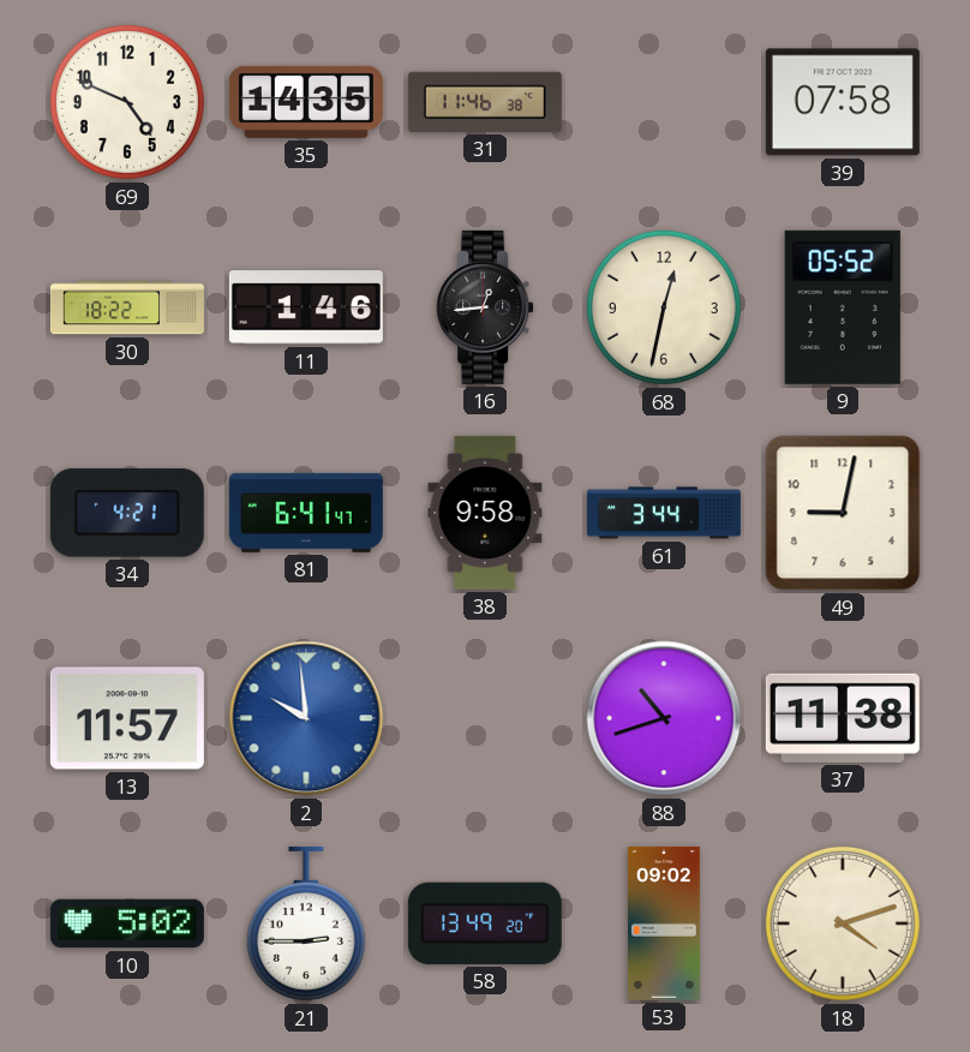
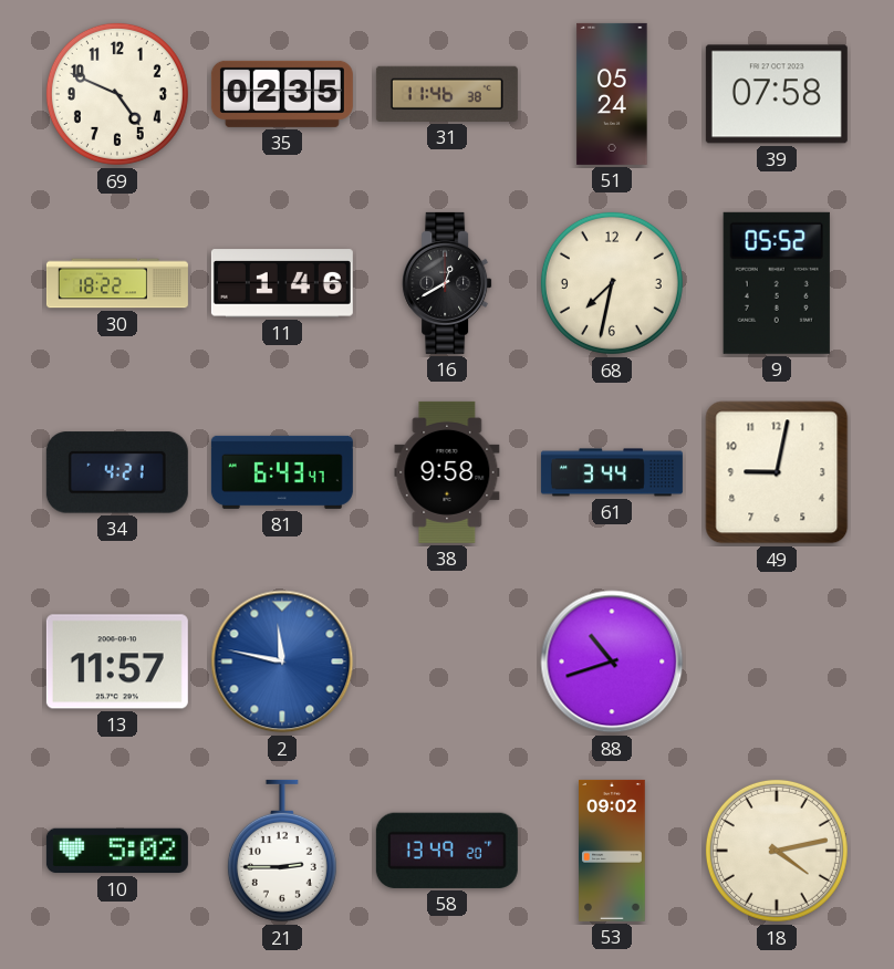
35: 14:35 -> 02:35 (282, 94)
51: none -> 05:24 (612, 94)
16: 12:44 -> 12:40 (447, 283)
68: 12:32 -> 7:32 (612, 283)
81: 6:41 -> 6:43 (282, 472)
2: 9:59 -> 11:47 (282, 661)
37: 11:38 -> none (843, 718)
18: 4:12 -> 4:13 (777, 851)
